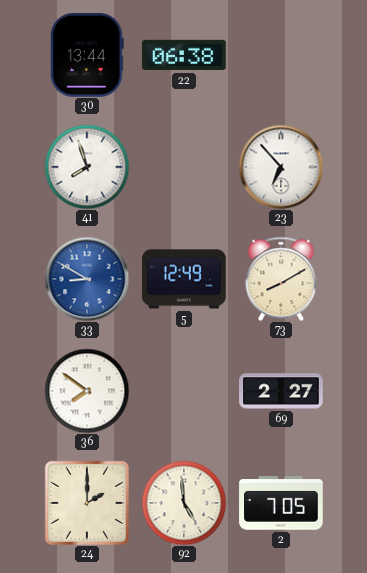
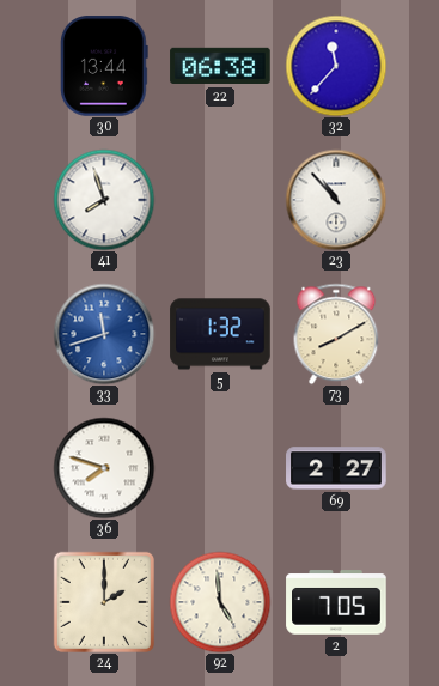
32: none -> 11:37 (336, 66)
23: 6:53 -> 10:53 (336, 200)
33: 8:50 -> 11:42 (104, 334)
5: 12:49 -> 1:32 (220, 334)
36: 7:51 -> 7:48 (104, 468)
